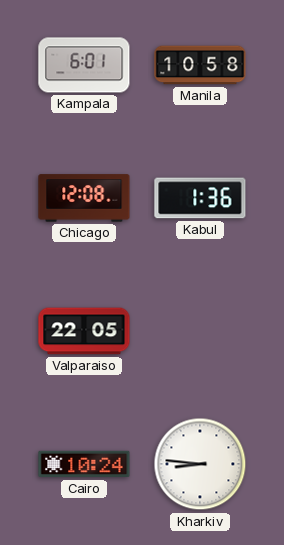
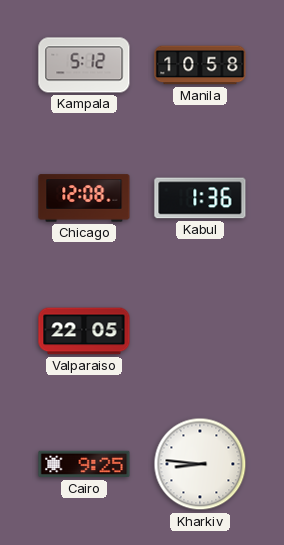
Kampala: 6:01 -> 5:12 (84, 65)
Cairo: 10:24 -> 9:25 (84, 464)
